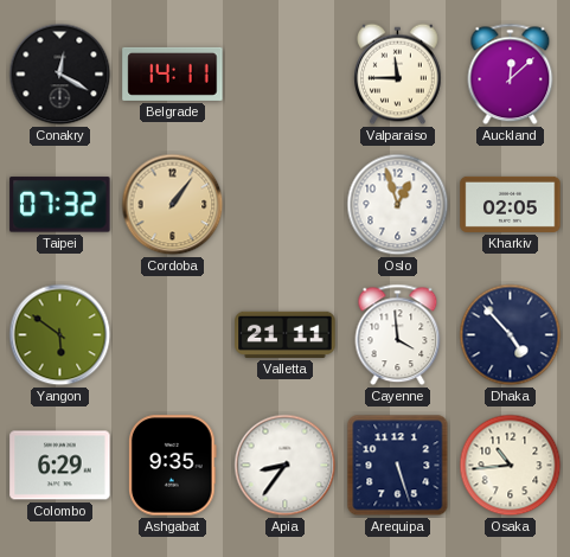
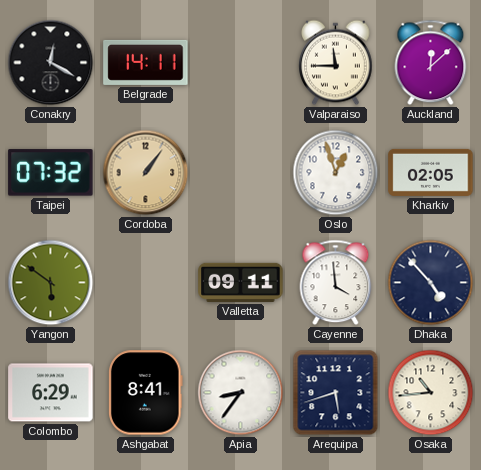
Valletta: 21:11 -> 09:11 (241, 282)
Ashgabat: 9:35 -> 8:41 (146, 393)
Arequipa: 5:27 -> 5:42 (336, 393)
